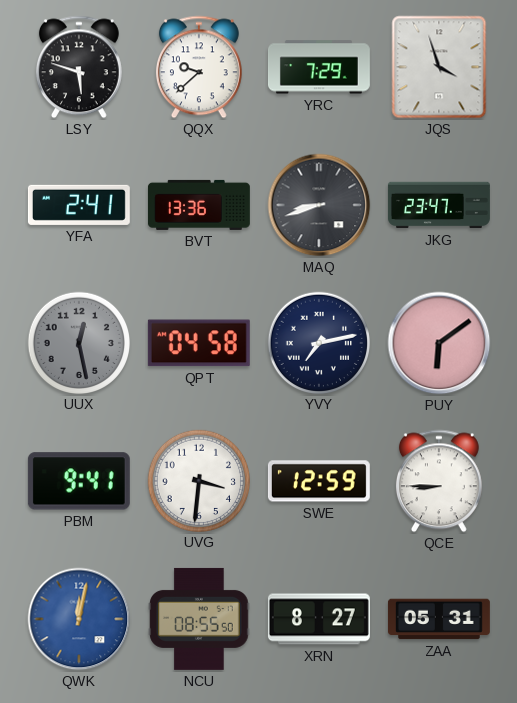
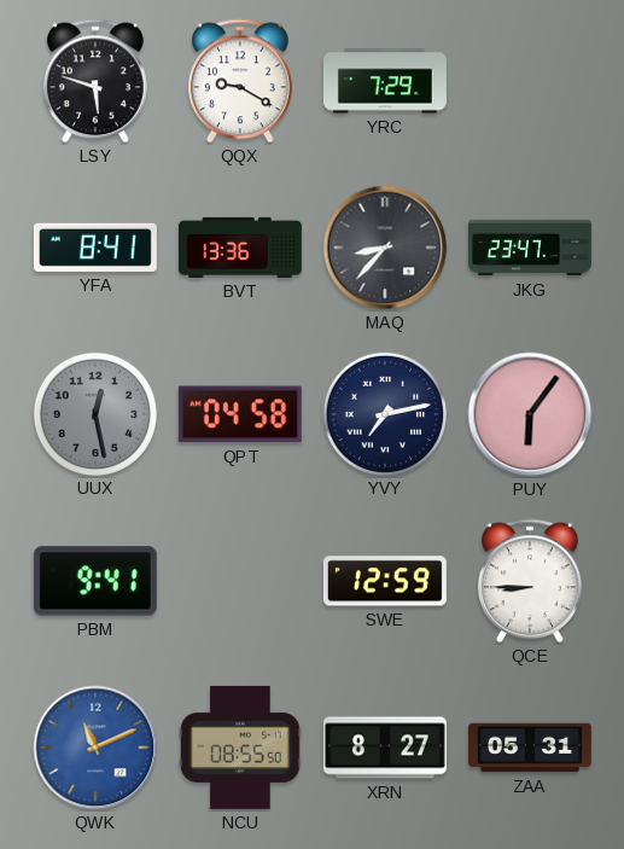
QQX: 9:38 -> 9:20 (240, 81)
JQS: 3:57 -> none (439, 67)
YFA: 2:41 -> 8:41 (95, 248)
MAQ: 8:42 -> 8:37 (385, 248)
PUY: 6:09 -> 6:06 (530, 414)
UVG: 3:31 -> none (198, 480)
QWK: 12:02 -> 11:11 (95, 748)
